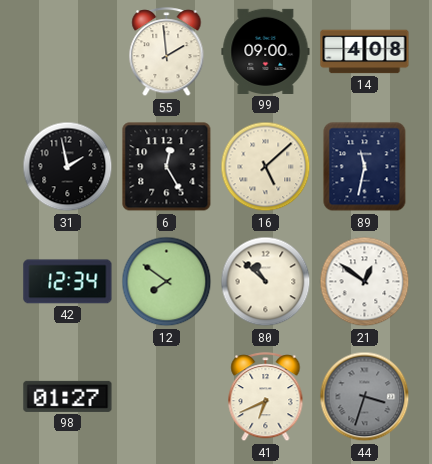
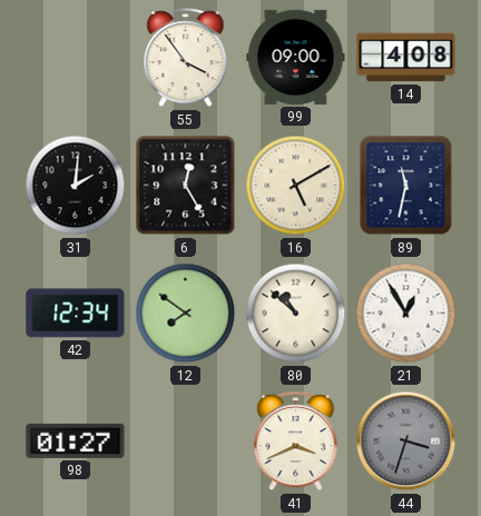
55: 1:59 -> 3:54 (186, 58)
31: 1:58 -> 2:01 (76, 186)
16: 5:08 -> 5:10 (296, 186)
21: 12:51 -> 12:55 (406, 314)
41: 6:41 -> 3:41 (296, 441)
